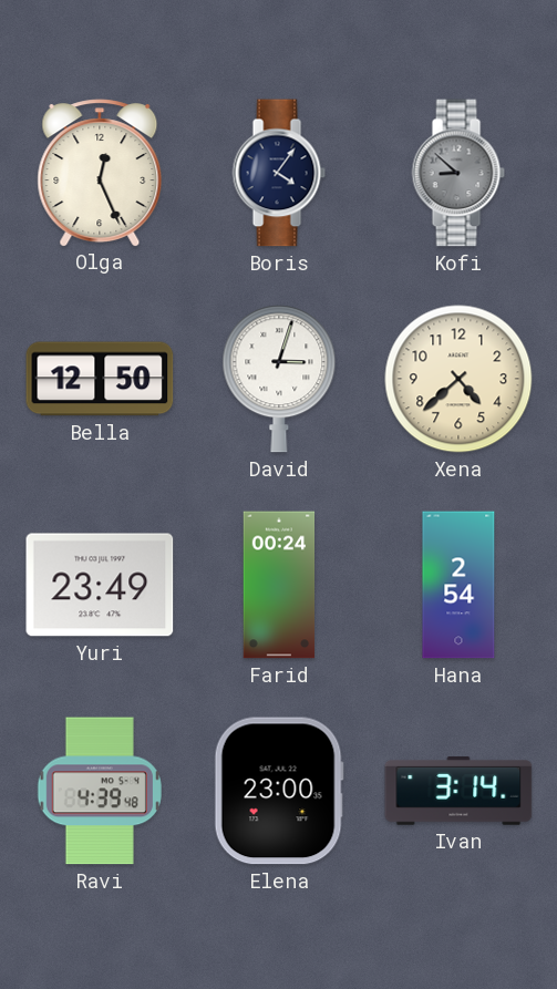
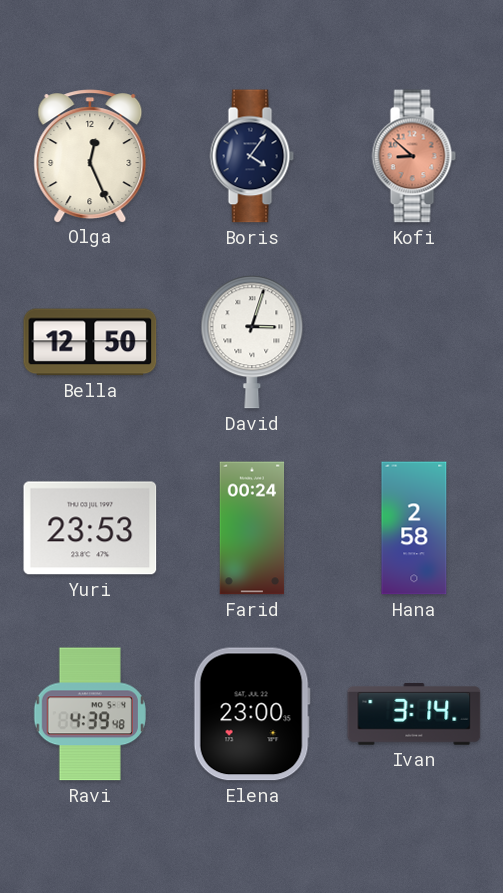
Kofi dial: grey -> salmon (414, 156)
Xena: 4:38 -> none (458, 379)
Yuri: 23:49 -> 23:53 (90, 528)
Hana: 2:54 -> 2:58 (414, 528)
